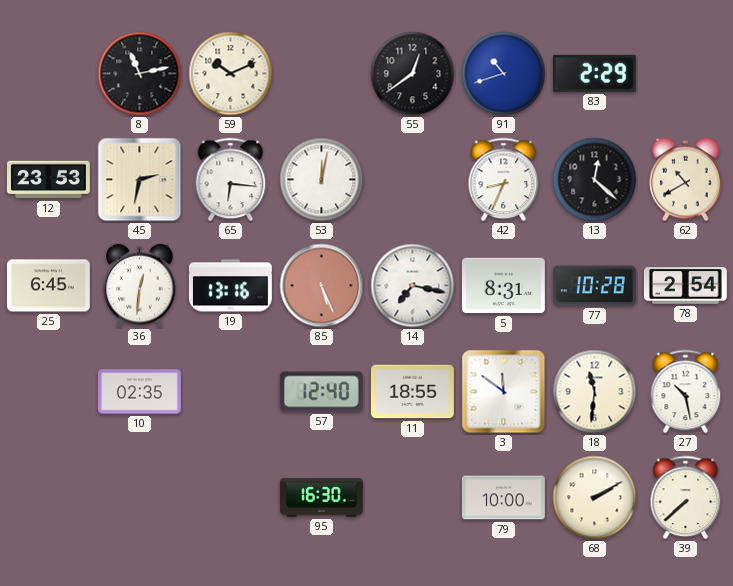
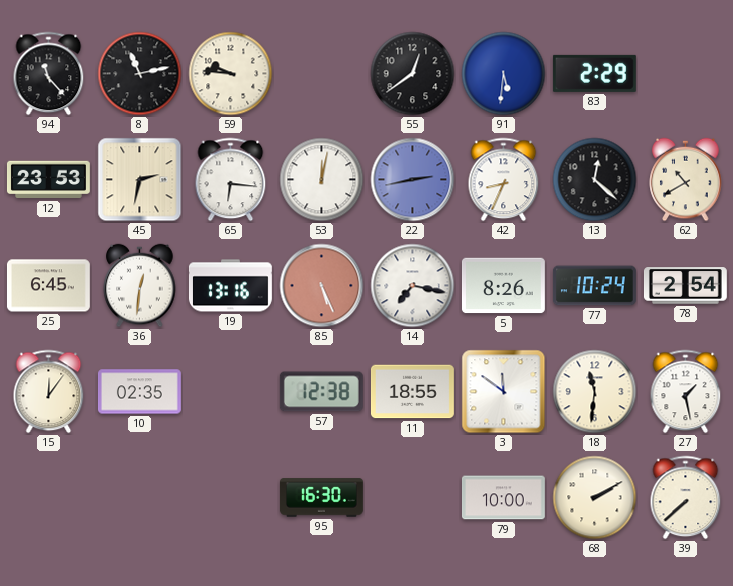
94: none -> 11:23 (49, 74)
59: 10:11 -> 9:46 (231, 74)
91: 10:42 -> 5:31 (504, 74)
22: none -> 2:43 (413, 180)
5: 8:31 -> 8:26 (503, 286)
77: 10:28 -> 10:24 (594, 286)
15: none -> 12:06 (49, 392)
57: 12:40 -> 12:38 (321, 392)
27: 10:28 -> 1:28 (686, 392)
